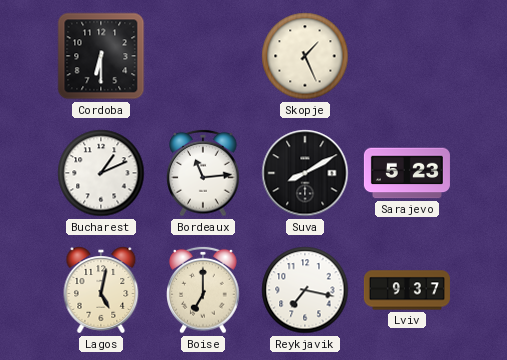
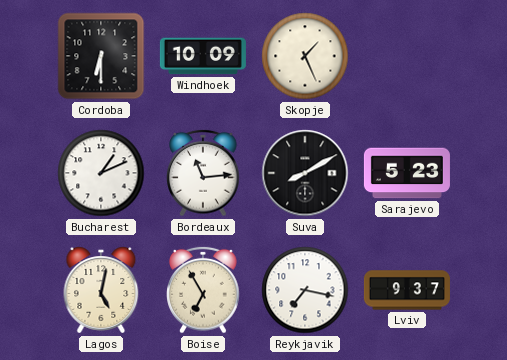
Windhoek: none -> 10:09 (203, 56)
Boise: 7:00 -> 6:55 (203, 290)
